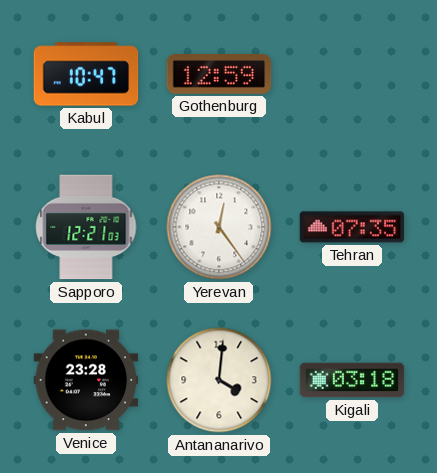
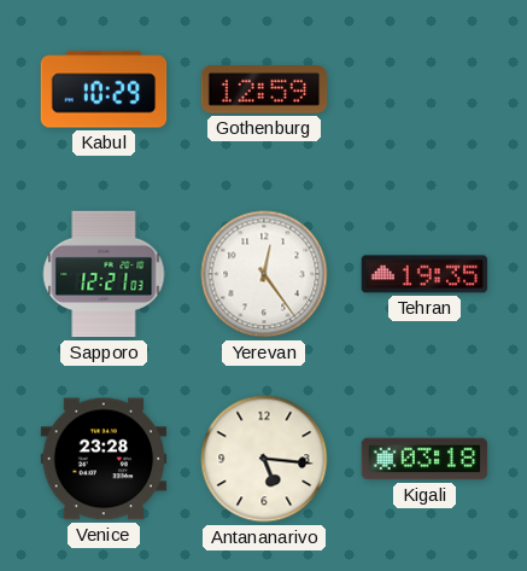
Kabul: 10:47 -> 10:29 (104, 89)
Tehran: 07:35 -> 19:35 (424, 274)
Antananarivo: 4:01 -> 5:16 (264, 459)
